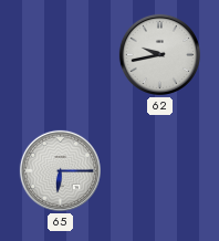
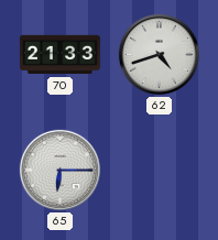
70: none -> 21:33 (59, 55)
62: 9:43 -> 4:42 (159, 54)
